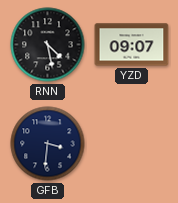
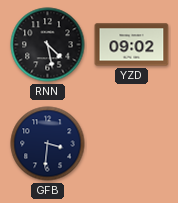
YZD: 09:07 -> 09:02 (132, 45)
